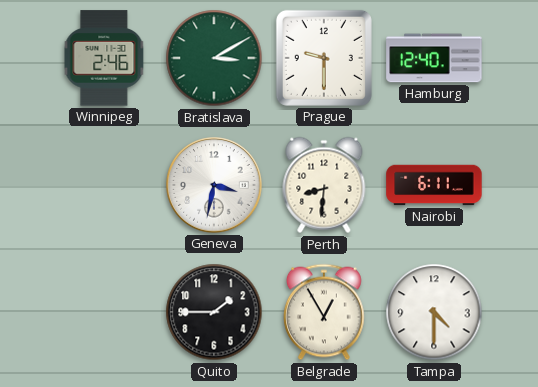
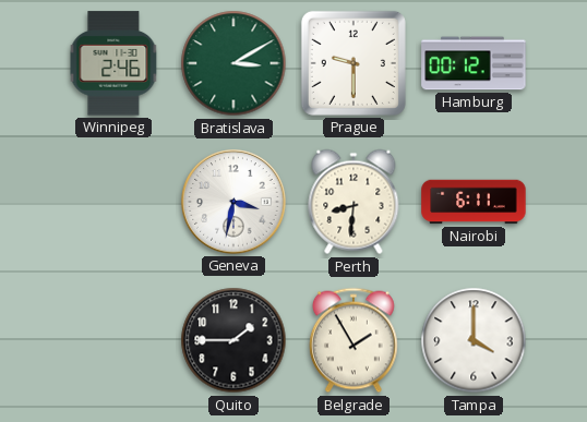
Hamburg: 12:40 -> 00:12 (474, 63)
Belgrade: 12:55 -> 1:55 (354, 340)
Tampa: 4:30 -> 4:00 (474, 340)
